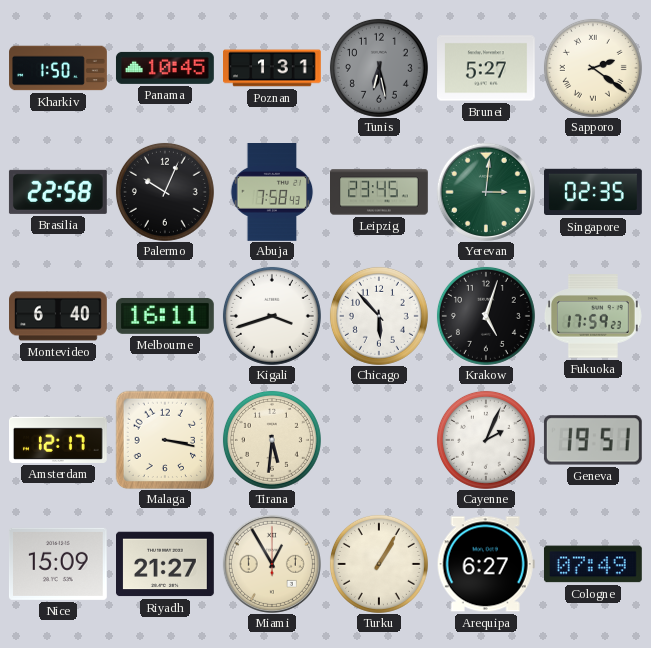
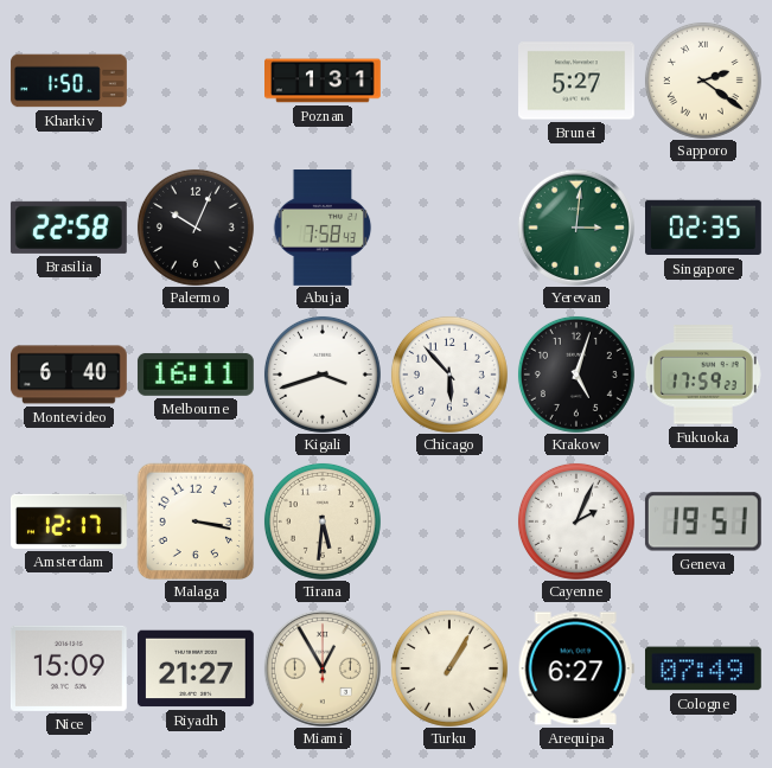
Panama: 10:45 -> none (165, 68)
Tunis: 6:28 -> none (379, 68)
Leipzig: 23:45 -> none (380, 192)
